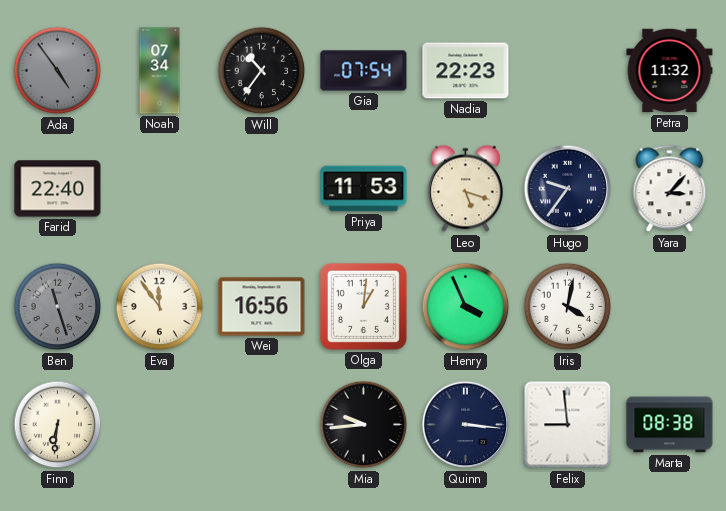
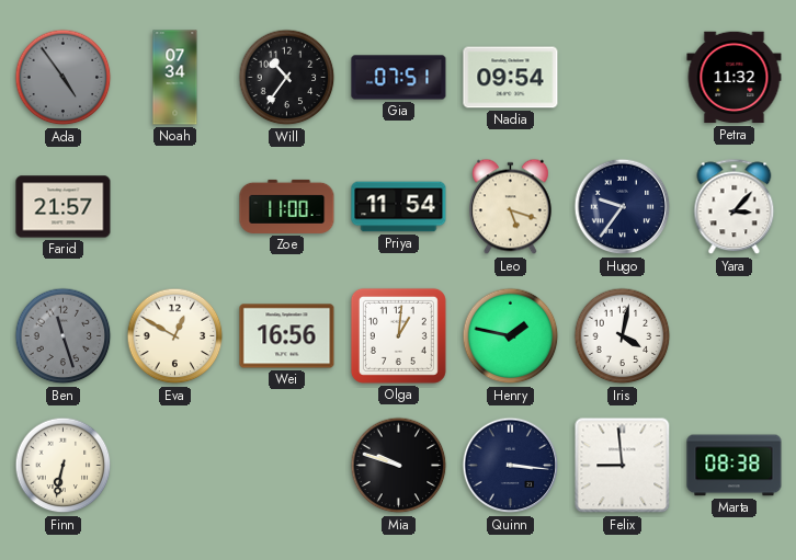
Gia: 07:54 -> 07:51 (399, 78)
Nadia: 22:23 -> 09:54 (511, 78)
Farid: 22:40 -> 21:57 (64, 207)
Zoe: none -> 11:00 (287, 206)
Priya: 11:53 -> 11:54 (399, 207)
Eva: 11:54 -> 12:50 (175, 336)
Henry: 3:56 -> 1:47 (511, 336)
Finn: 6:31 -> 6:32 (64, 466)
Mia: 9:44 -> 9:48 (399, 466)
